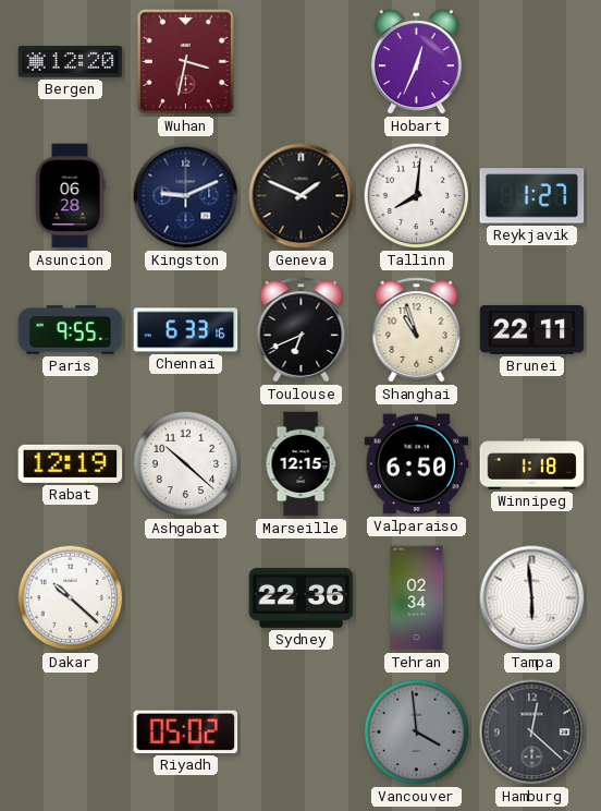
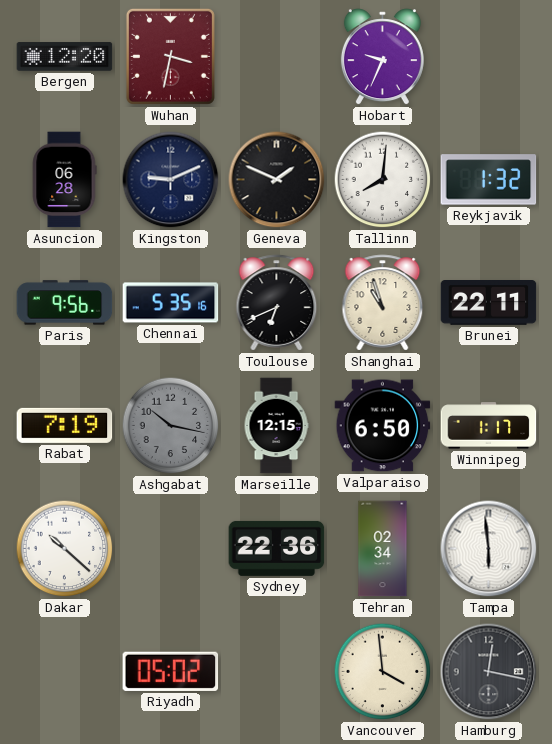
Hobart: 12:34 -> 9:34 (382, 57)
Reykjavik: 1:27 -> 1:32 (489, 180)
Paris: 9:55 -> 9:56 (65, 303)
Chennai: 6:33 -> 5:35 (171, 303)
Rabat: 12:19 -> 7:19 (65, 425)
Ashgabat: 10:22 -> 10:17 (171, 426)
Ashgabat dial: white -> grey (171, 426)
Winnipeg: 1:18 -> 1:17 (489, 426)
Vancouver dial: grey -> cream (383, 672)
Hamburg: 12:22 -> 12:17 (489, 672)
